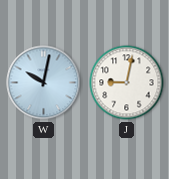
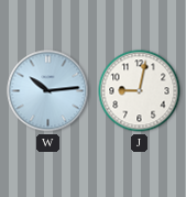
W: 10:02 -> 10:14 (48, 91)
